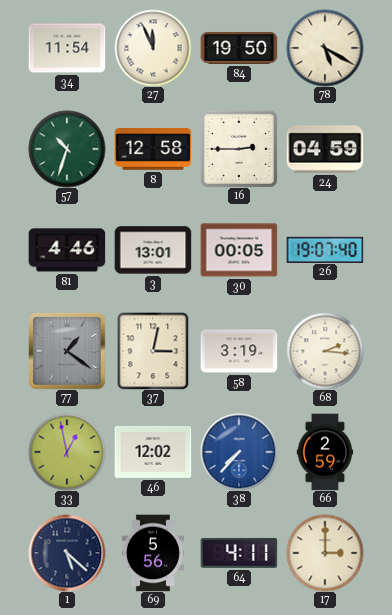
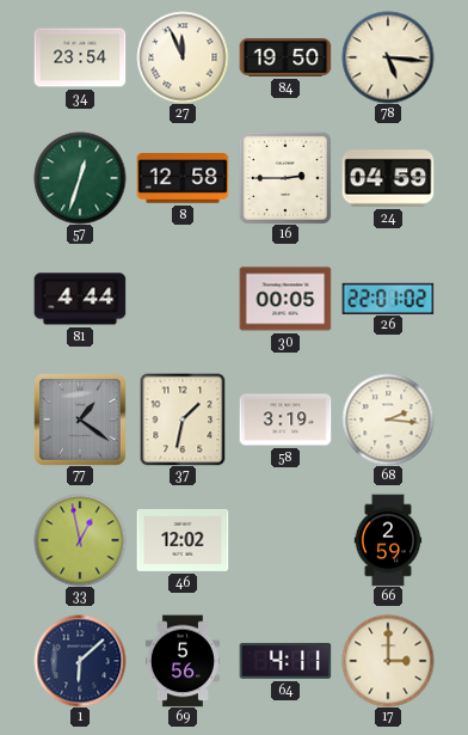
34: 11:54 -> 23:54 (80, 57)
78: 5:20 -> 5:16 (388, 57)
57: 10:33 -> 12:33 (80, 178)
81: 4:46 -> 4:44 (80, 299)
3: 13:01 -> none (153, 250)
26: 19:07 -> 22:01 (388, 298)
37: 3:02 -> 1:32 (183, 419)
38: 7:37 -> none (239, 452)
1: 5:22 -> 6:08 (80, 661)
